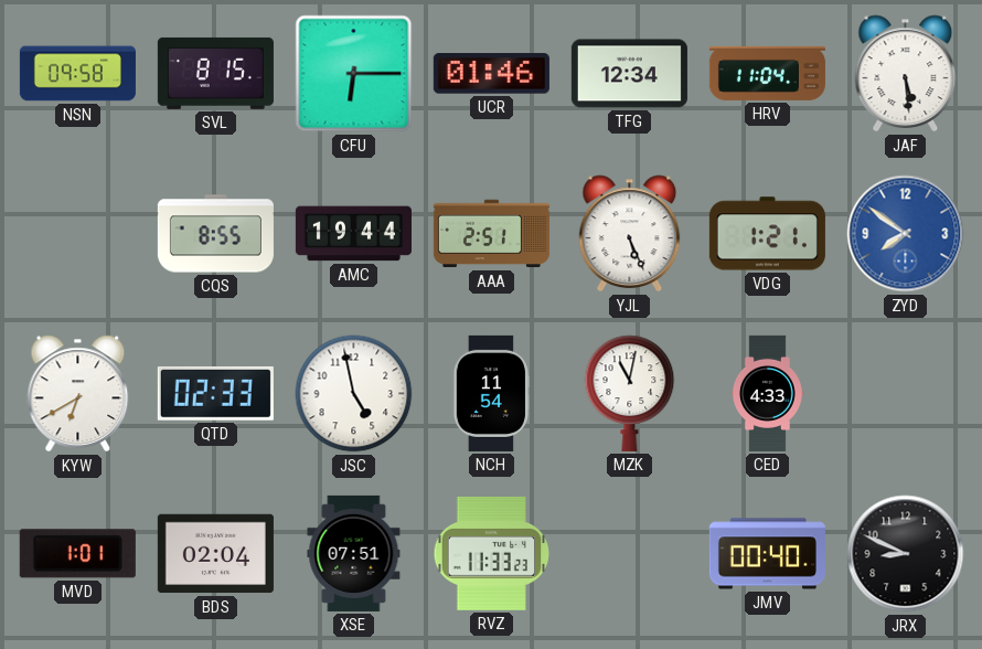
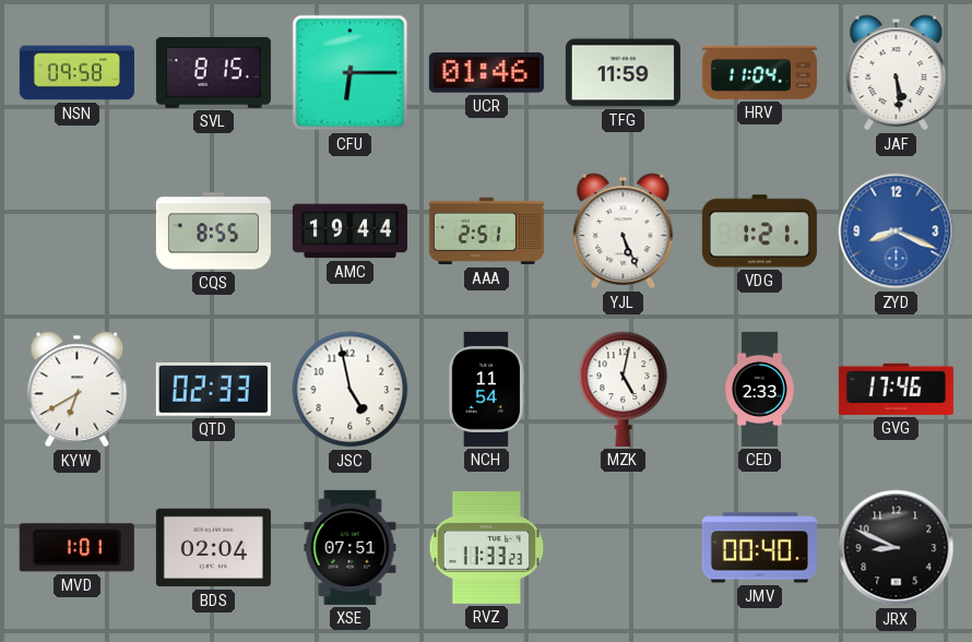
TFG: 12:34 -> 11:59 (623, 73)
ZYD: 7:51 -> 8:19 (897, 231)
MZK: 11:02 -> 5:02 (624, 389)
CED: 4:33 -> 2:33 (759, 389)
GVG: none -> 17:46 (896, 389)
